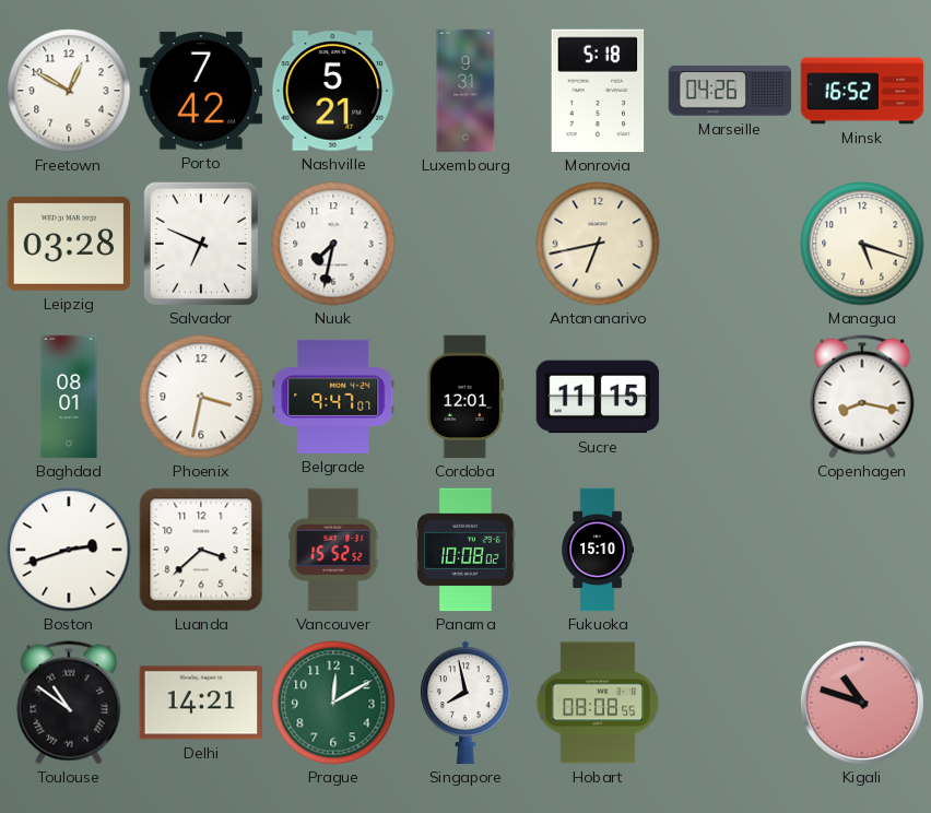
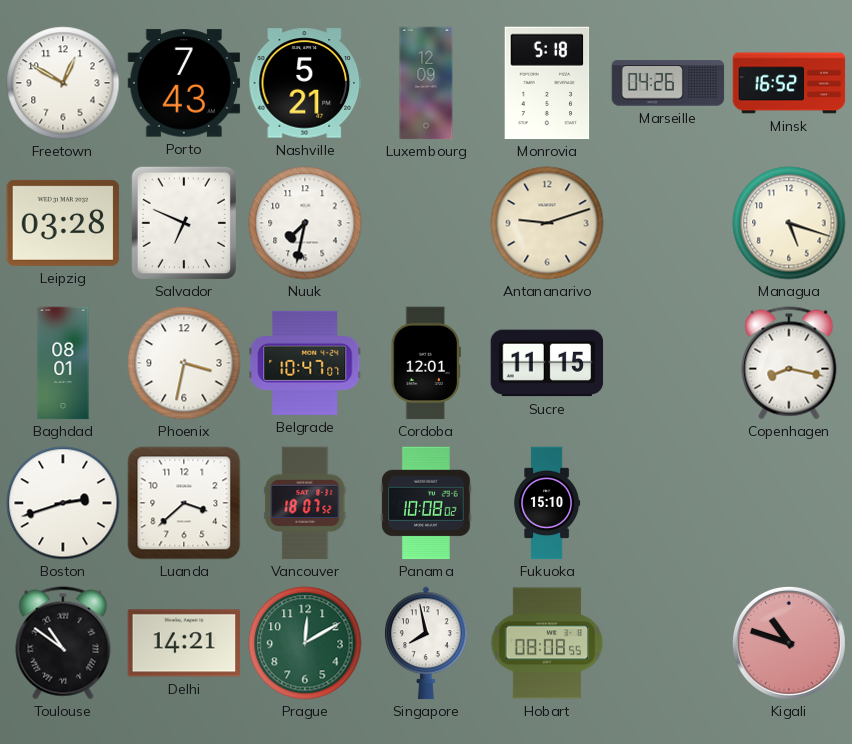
Porto: 7:42 -> 7:43 (184, 83)
Luxembourg: 9:31 -> 12:09 (426, 83)
Antananarivo: 6:43 -> 9:12 (547, 223)
Belgrade: 9:47 -> 10:47 (305, 363)
Vancouver: 15:52 -> 18:07 (305, 503)
